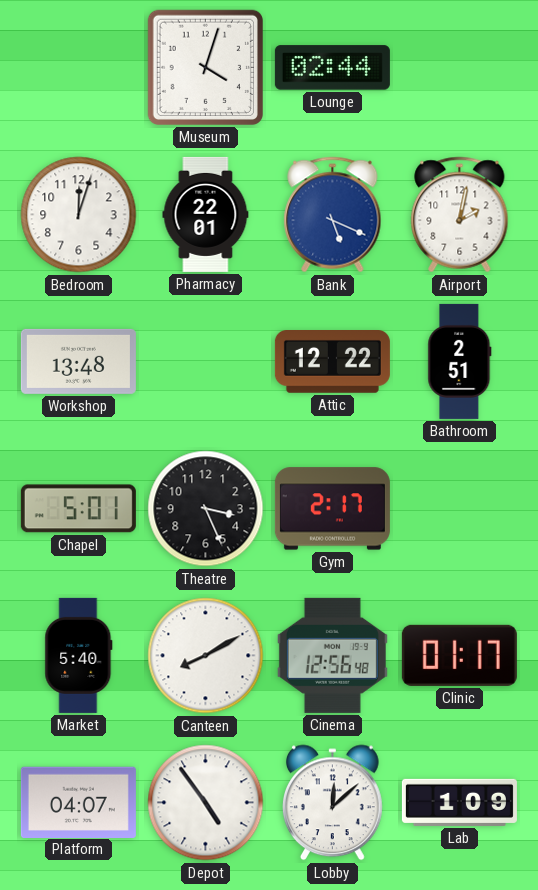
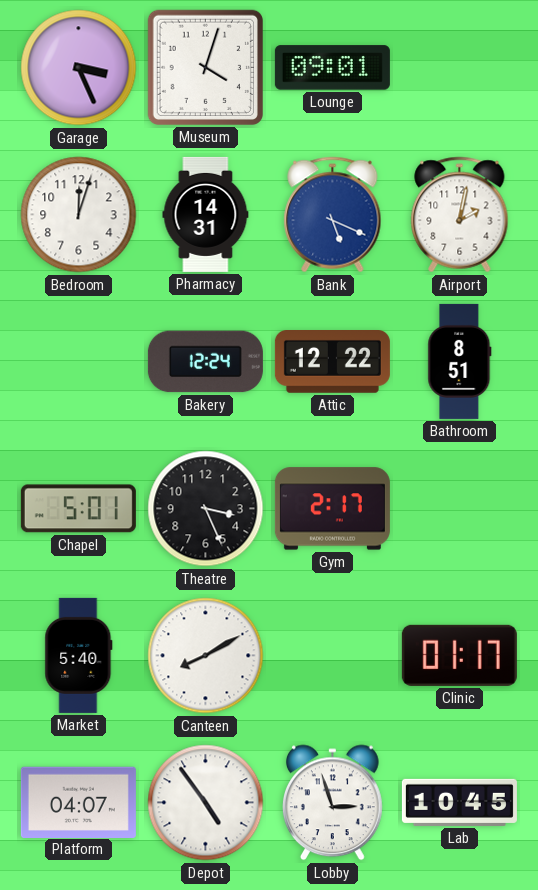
Garage: none -> 3:26 (79, 68)
Lounge: 02:44 -> 09:01 (332, 68)
Pharmacy: 22:01 -> 14:31 (206, 214)
Workshop: 13:48 -> none (78, 361)
Bakery: none -> 12:24 (205, 362)
Bathroom: 2:51 -> 8:51 (460, 361)
Cinema: 12:56 -> none (332, 655)
Lobby: 12:08 -> 2:57 (333, 803)
Lab: 1:09 -> 10:45 (459, 802)
